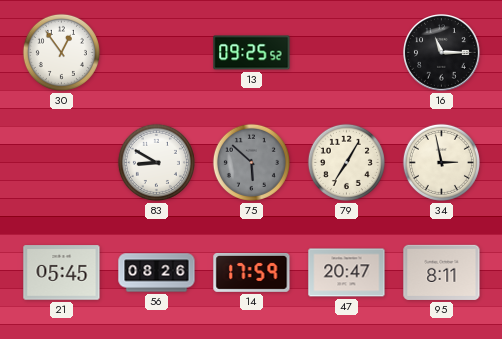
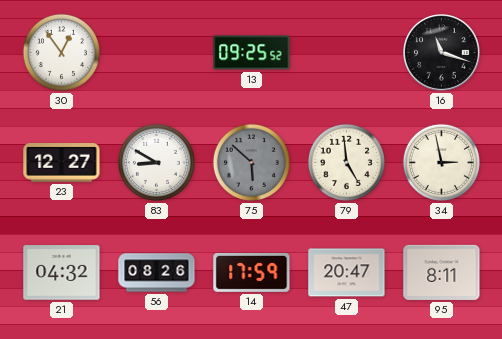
16: 11:15 -> 11:18 (442, 53)
23: none -> 12:27 (62, 163)
79: 7:05 -> 4:59 (346, 162)
21: 05:45 -> 04:32 (62, 273)
